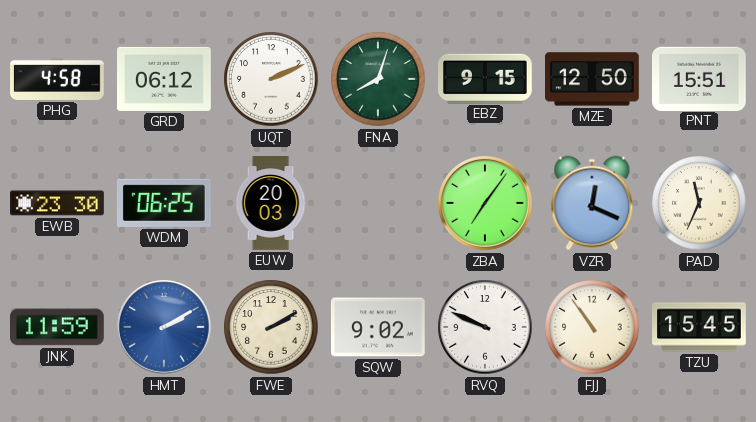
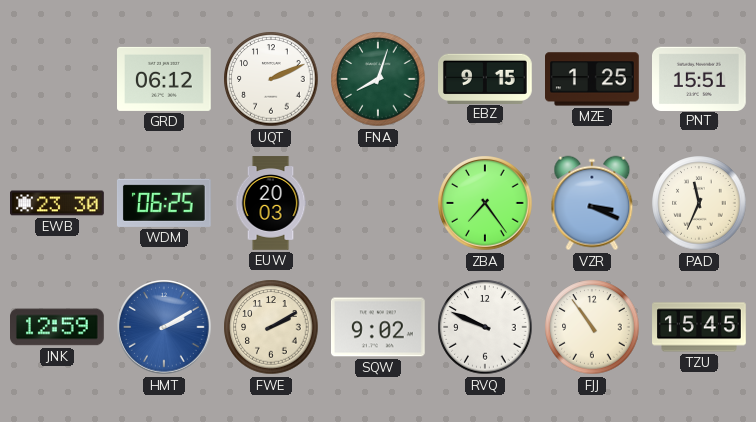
PHG: 4:58 -> none (57, 79)
MZE: 12:50 -> 1:25 (593, 79)
ZBA: 7:06 -> 7:24 (485, 203)
VZR: 12:19 -> 3:19 (592, 203)
JNK: 11:59 -> 12:59 (58, 327)
